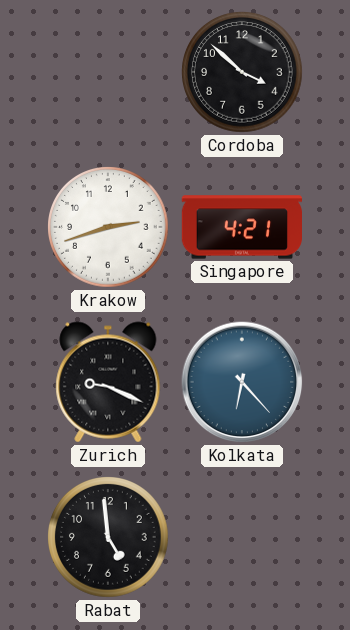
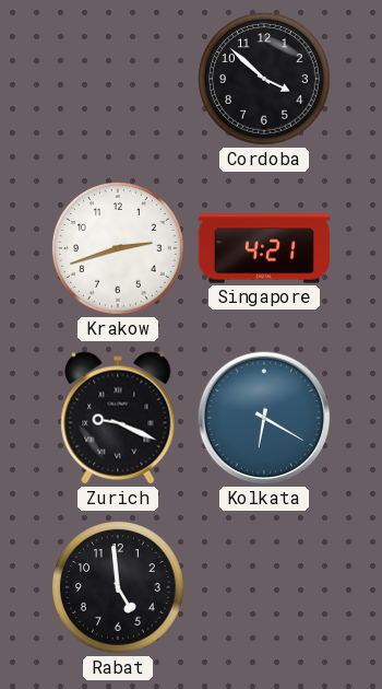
Kolkata: 6:23 -> 6:20 (264, 418)
